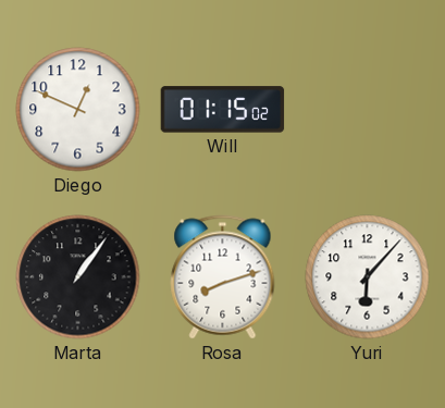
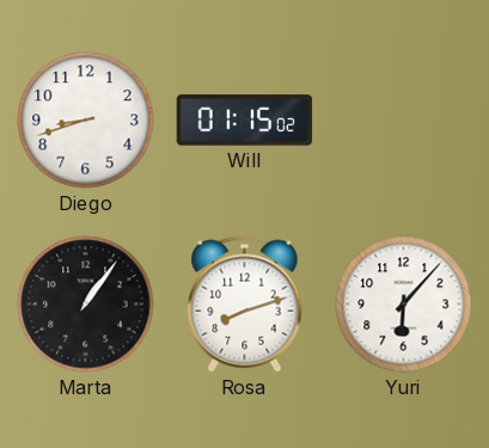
Diego: 12:49 -> 8:42 (86, 121)
